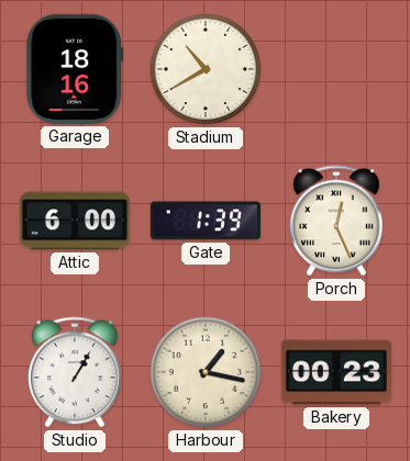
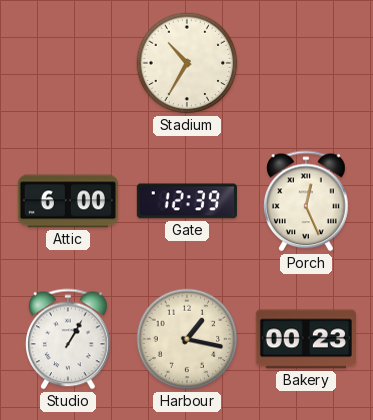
Garage: 18:16 -> none (75, 69)
Stadium: 10:40 -> 10:35 (187, 63)
Gate: 1:39 -> 12:39 (187, 201)
